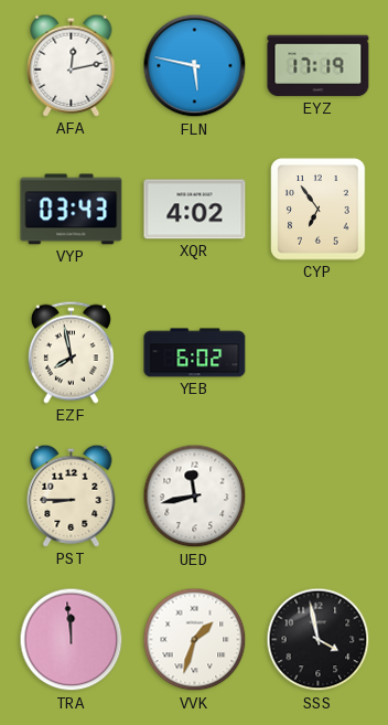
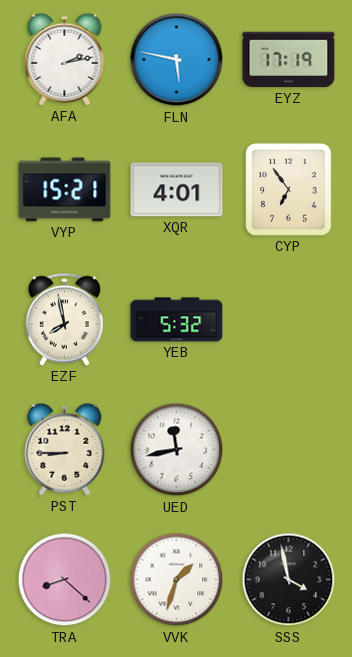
AFA: 12:13 -> 2:13 (65, 59)
VYP: 03:43 -> 15:21 (65, 190)
XQR: 4:02 -> 4:01 (177, 190)
YEB: 6:02 -> 5:32 (177, 320)
TRA: 11:59 -> 8:22 (65, 580)
